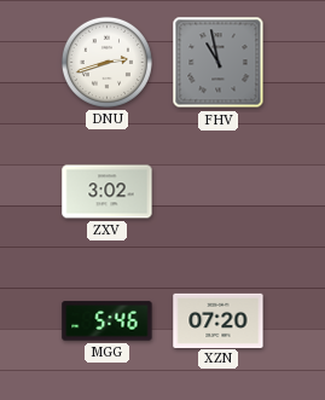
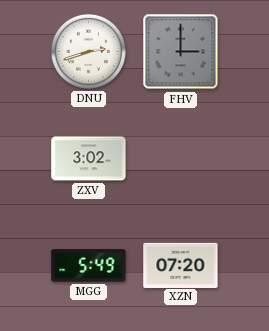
FHV: 10:58 -> 3:00 (181, 52)
MGG: 5:46 -> 5:49 (89, 266)
